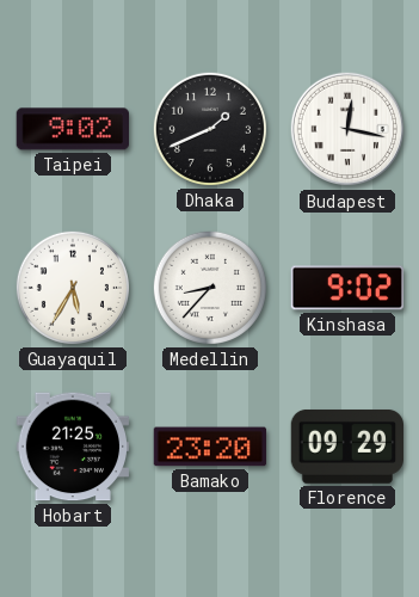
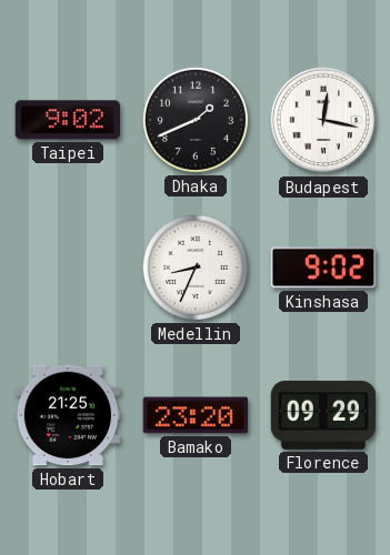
Guayaquil: 5:35 -> none (73, 288)
Medellin: 8:37 -> 8:34 (196, 268)
